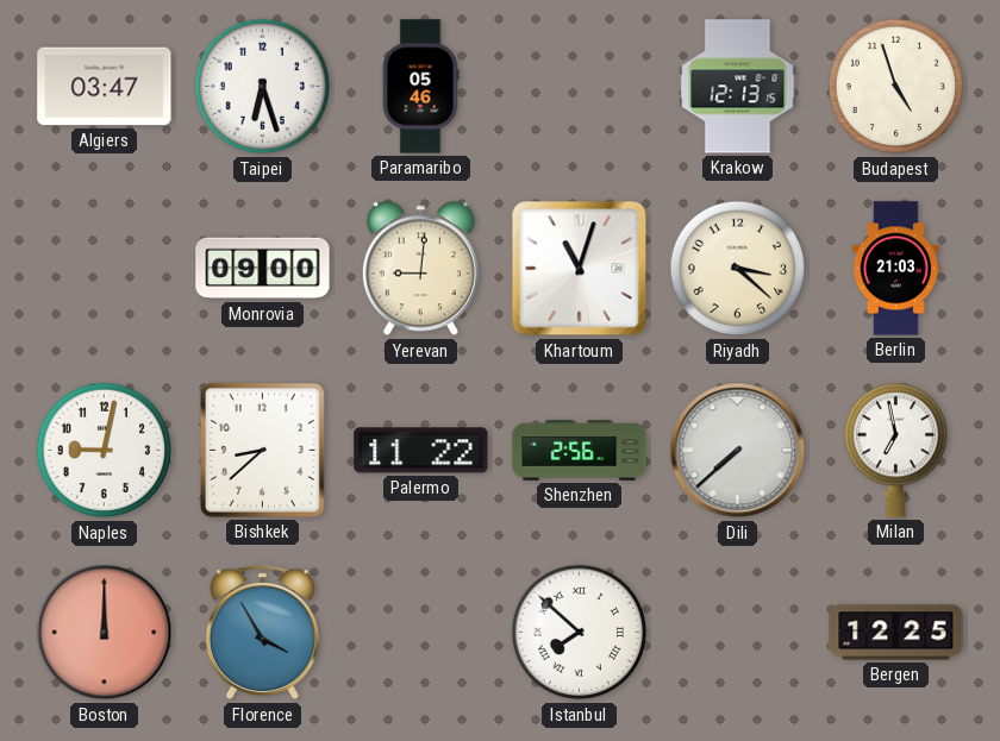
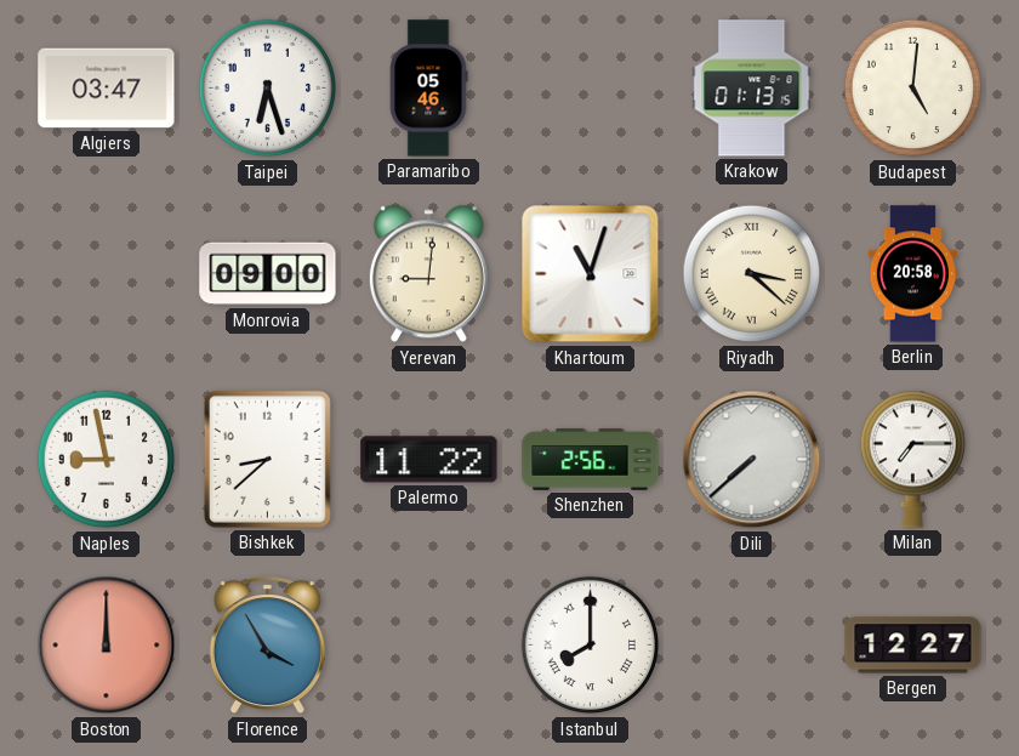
Krakow: 12:13 -> 01:13 (752, 89)
Budapest: 4:57 -> 5:01 (913, 89)
Riyadh numerals: Arabic -> Roman (752, 274)
Berlin: 21:03 -> 20:58 (912, 274)
Naples: 9:02 -> 8:58 (107, 460)
Milan: 6:58 -> 7:15 (912, 459)
Istanbul: 7:52 -> 8:00 (591, 646)
Bergen: 12:25 -> 12:27 (913, 646)
